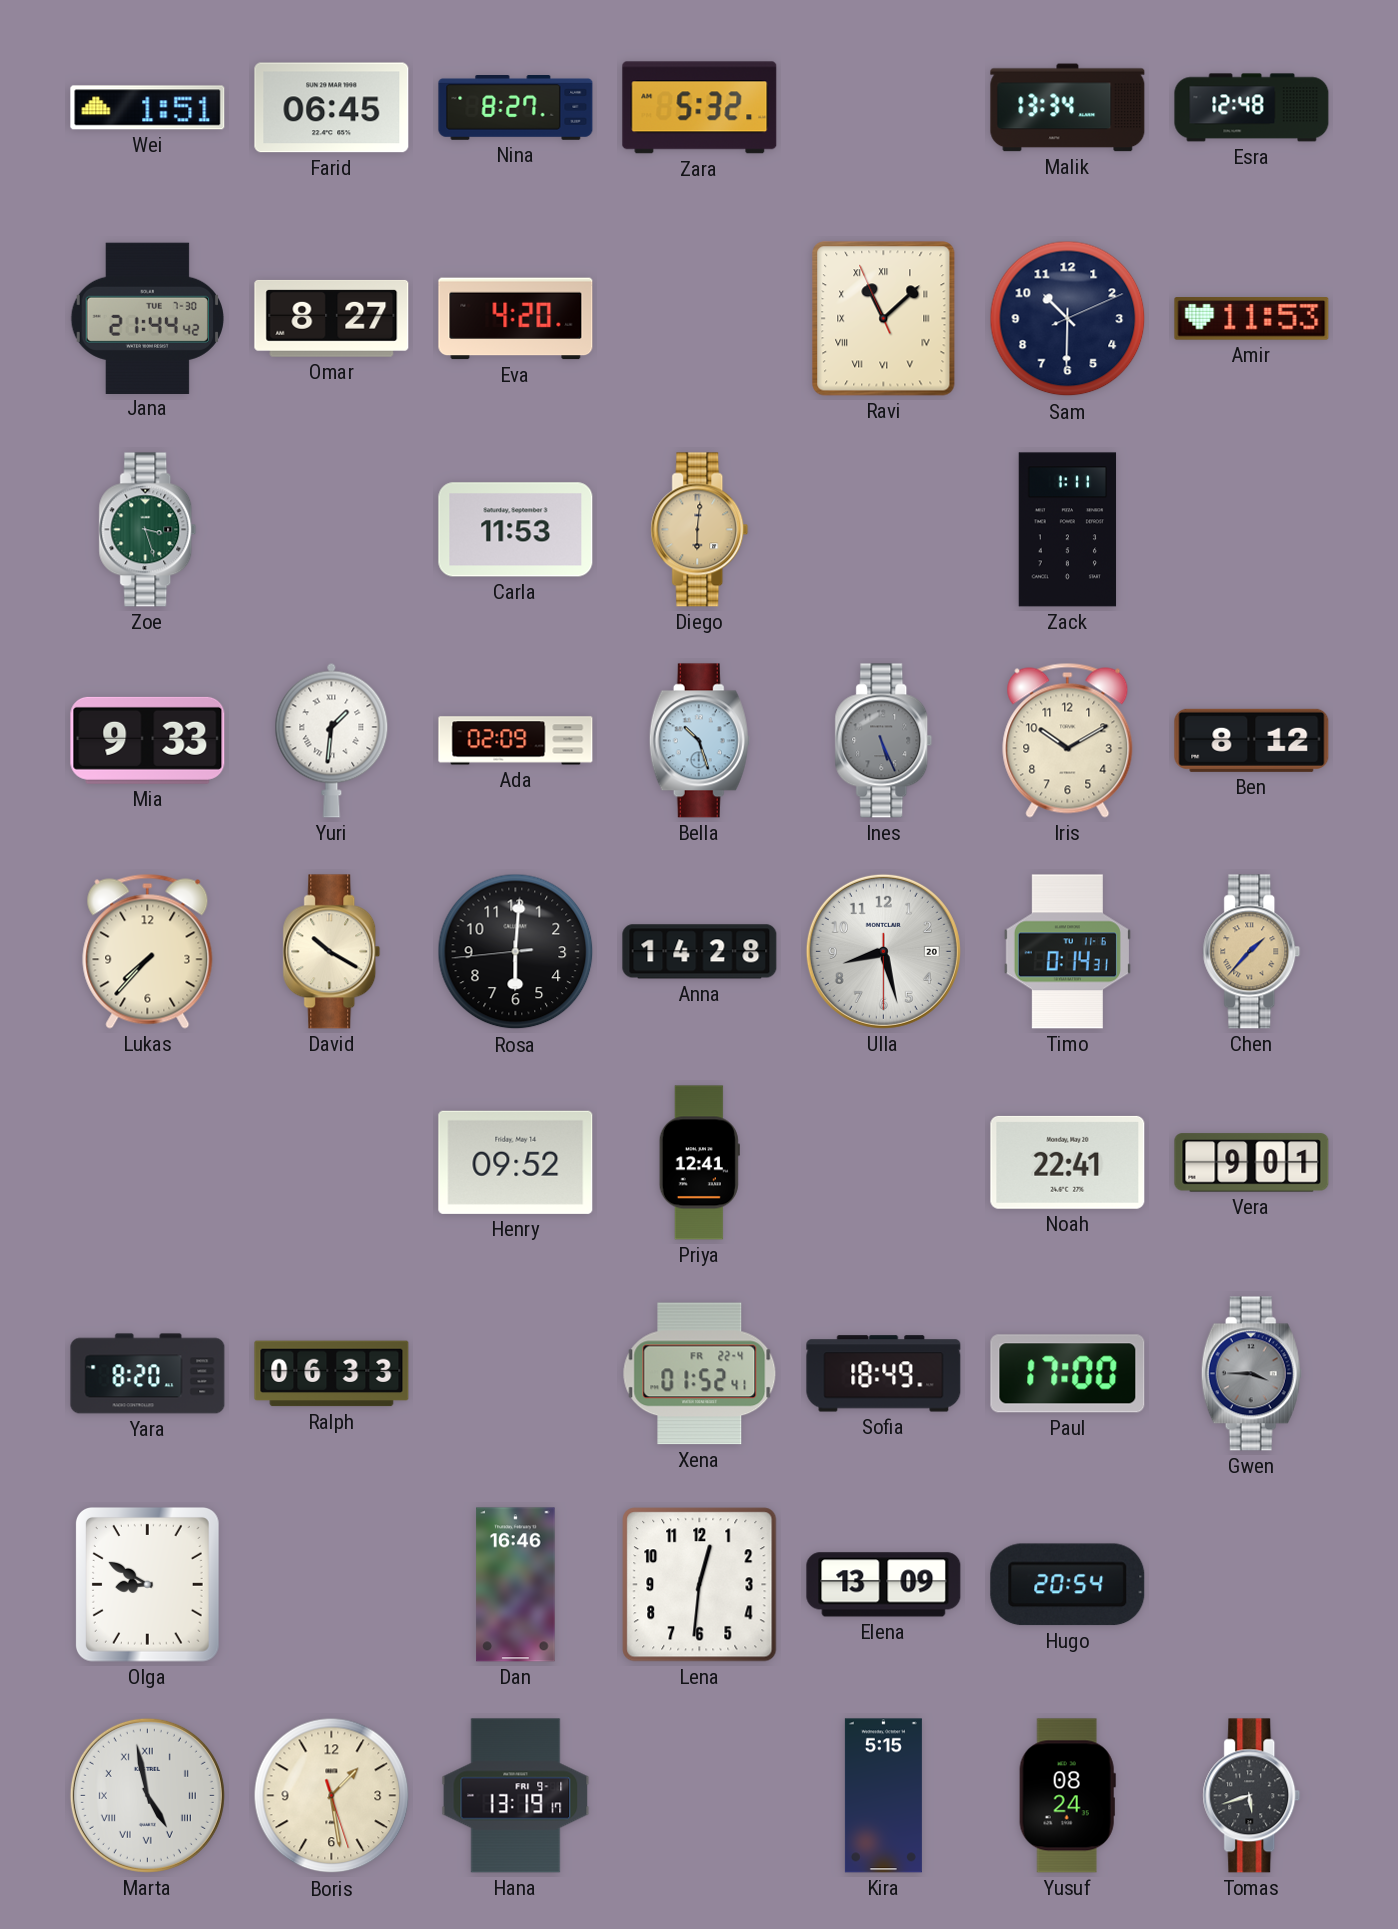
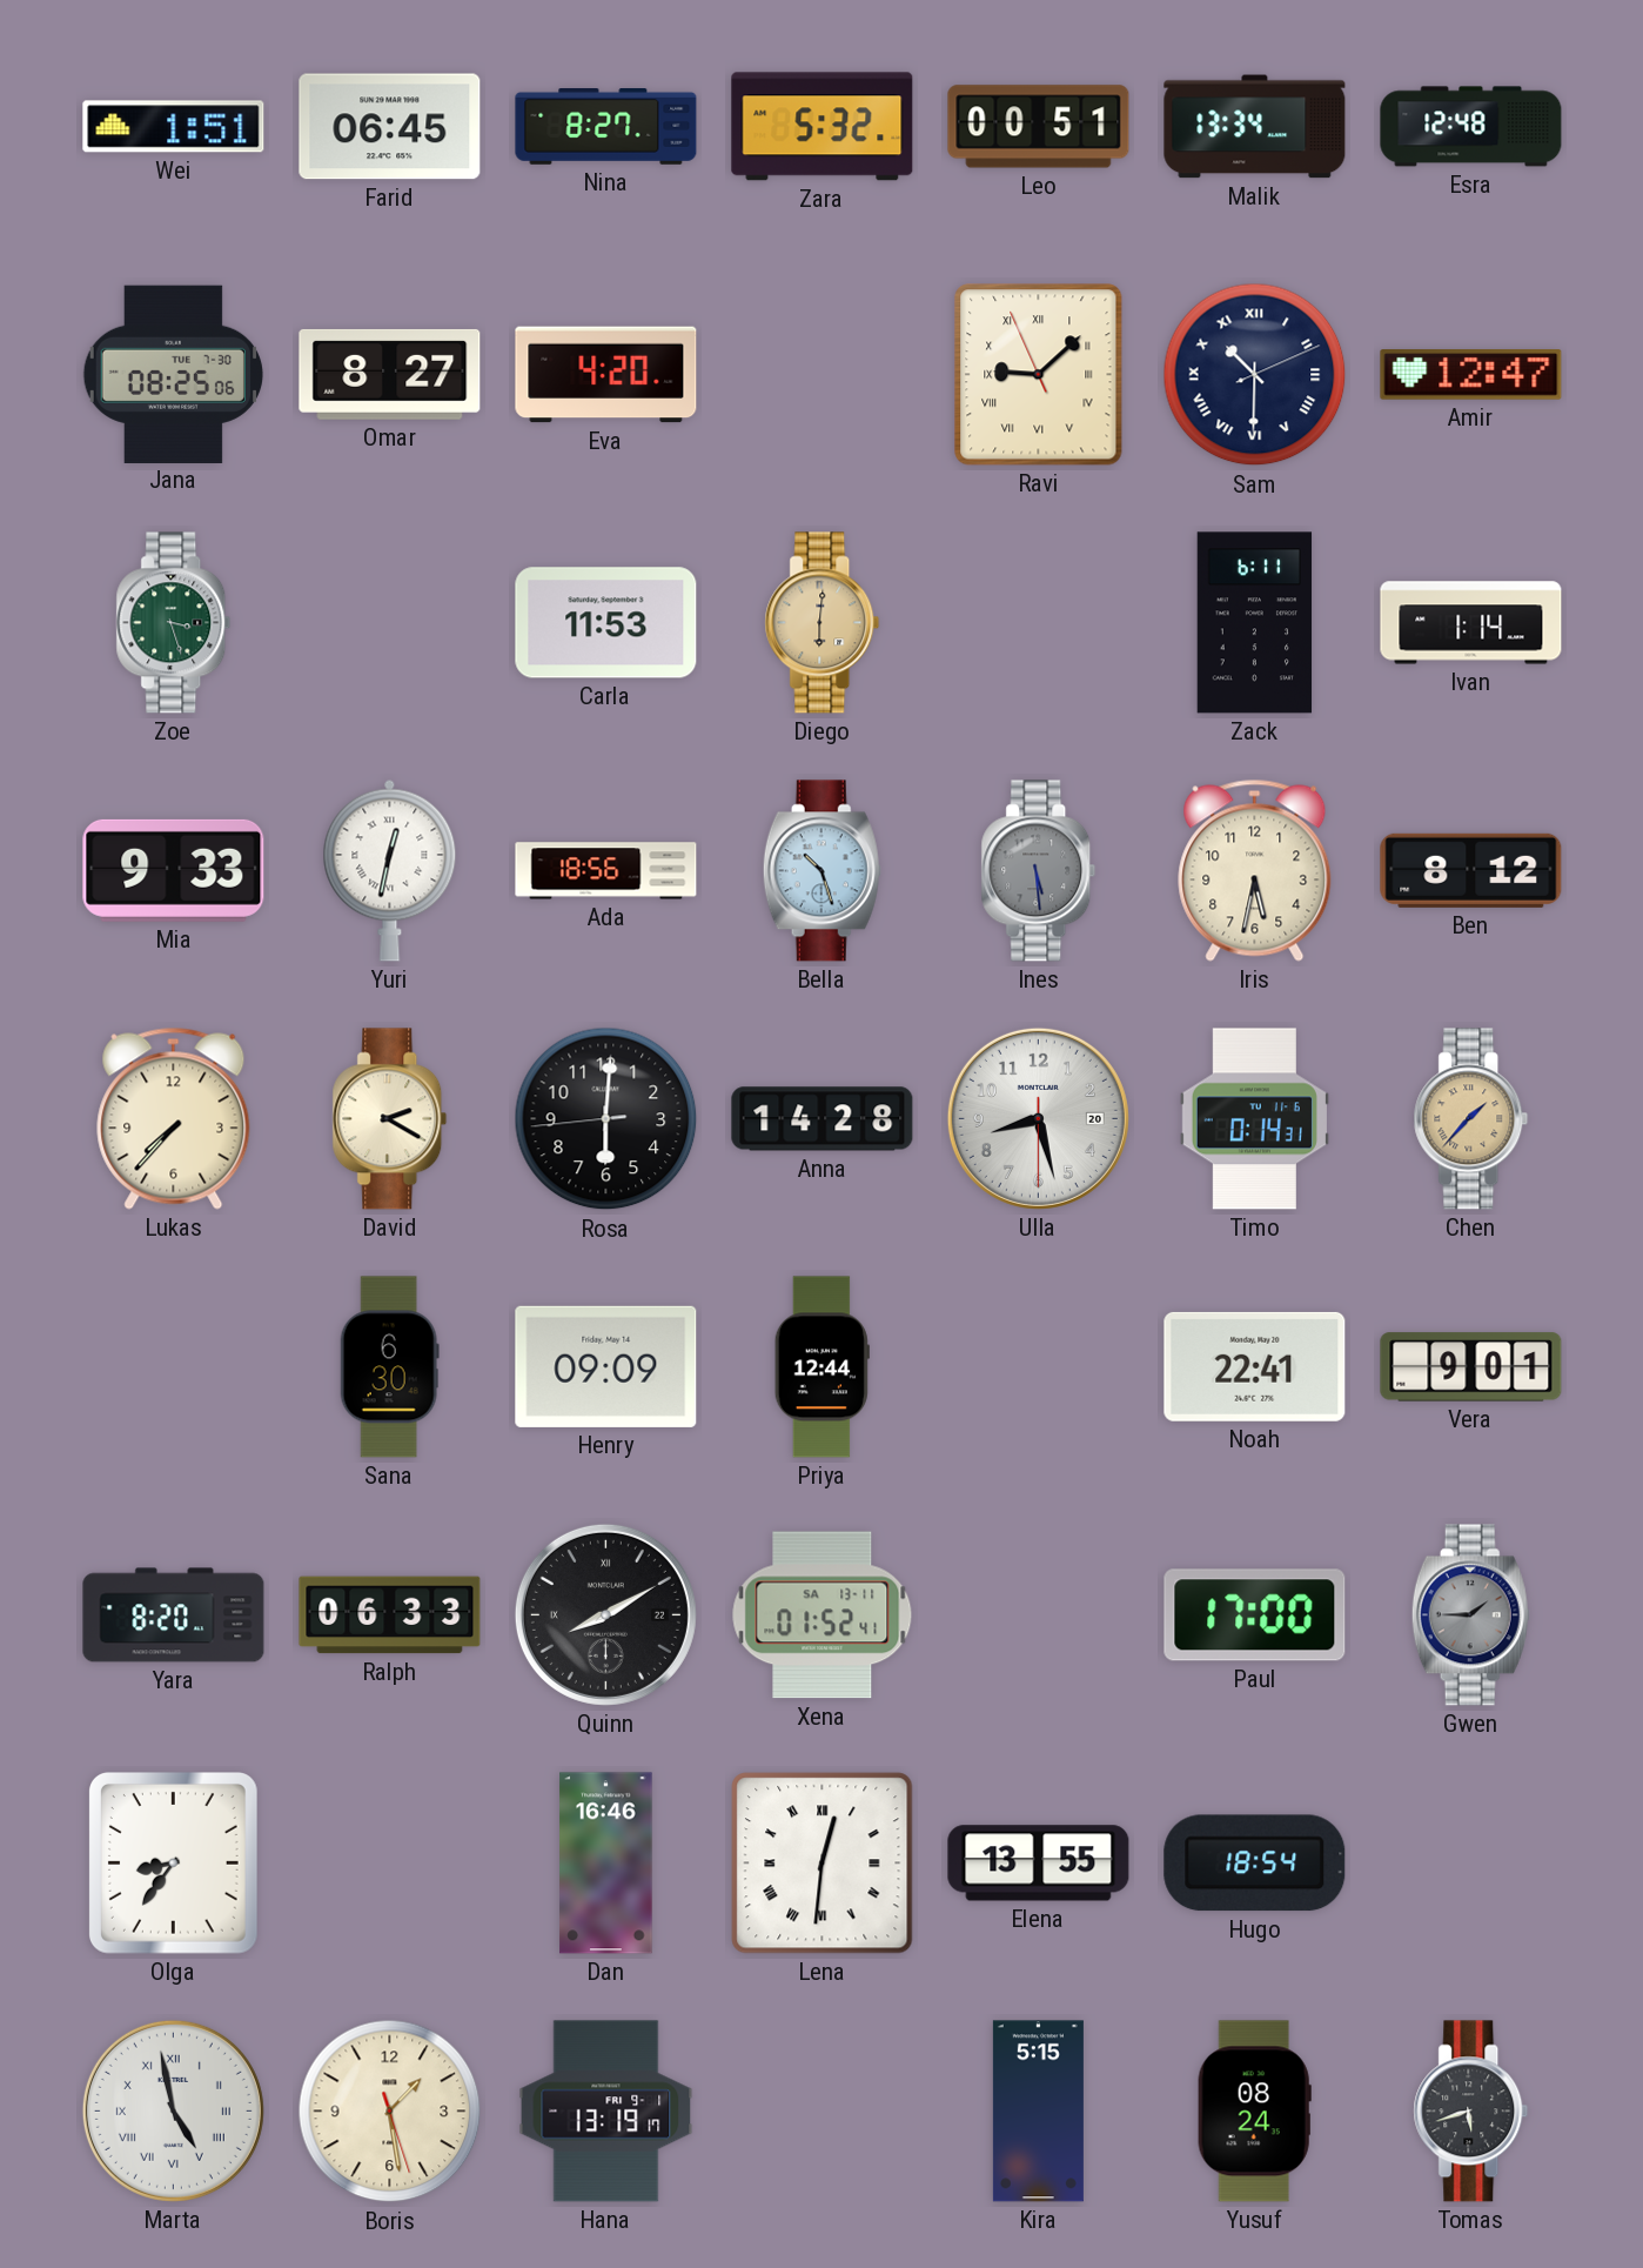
Leo: none -> 00:51 (1039, 127)
Jana: 21:44 -> 08:25 (173, 374)
Ravi: 11:07 -> 9:07 (1039, 375)
Sam numerals: Arabic -> Roman (1255, 375)
Amir: 11:53 -> 12:47 (1471, 375)
Zack: 1:11 -> 6:11 (1255, 623)
Ivan: none -> 1:14 (1471, 623)
Yuri: 1:31 -> 12:32 (390, 870)
Ada: 02:09 -> 18:56 (606, 871)
Ines: 5:26 -> 5:29 (1039, 871)
Iris: 10:10 -> 5:32 (1255, 870)
David: 10:20 -> 2:20 (390, 1119)
Sana: none -> 6:30 (389, 1367)
Henry: 09:52 -> 09:09 (606, 1366)
Priya: 12:41 -> 12:44 (821, 1367)
Quinn: none -> 8:10 (605, 1614)
Xena date: FR 22-4 -> SA 13-11 (823, 1615)
Sofia: 18:49 -> none (884, 1374)
Gwen: 3:45 -> 1:45 (1470, 1615)
Olga: 8:50 -> 8:36 (173, 1864)
Lena numerals: Arabic -> Roman (823, 1864)
Elena: 13:09 -> 13:55 (1039, 1864)
Hugo: 20:54 -> 18:54 (1255, 1864)
